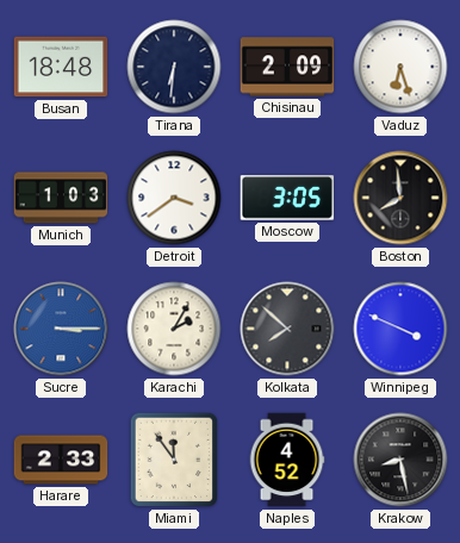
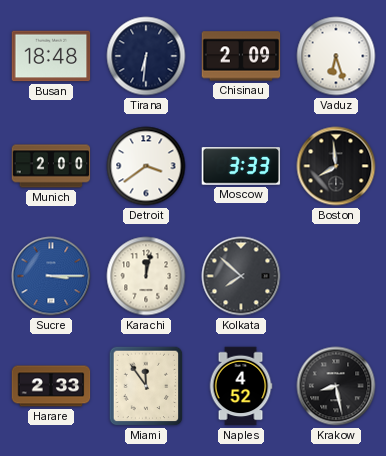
Munich: 1:03 -> 2:00 (51, 166)
Moscow: 3:05 -> 3:33 (241, 166)
Karachi: 2:05 -> 12:02 (146, 276)
Winnipeg: 3:49 -> none (400, 329)
